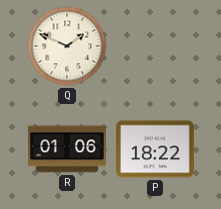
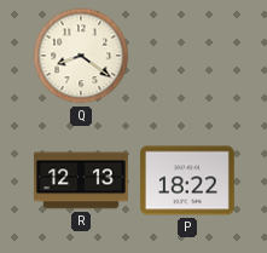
Q: 1:49 -> 8:21 (81, 56)
R: 01:06 -> 12:13 (82, 180)
